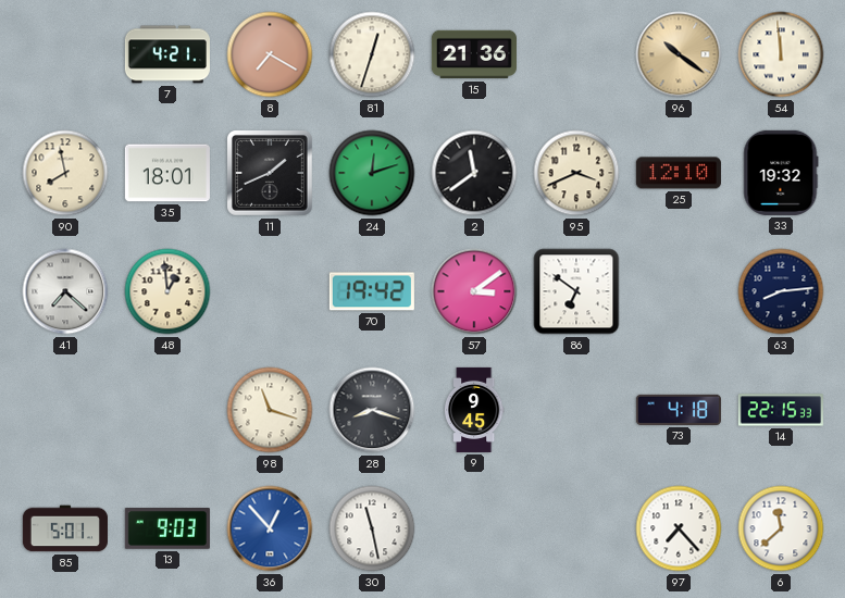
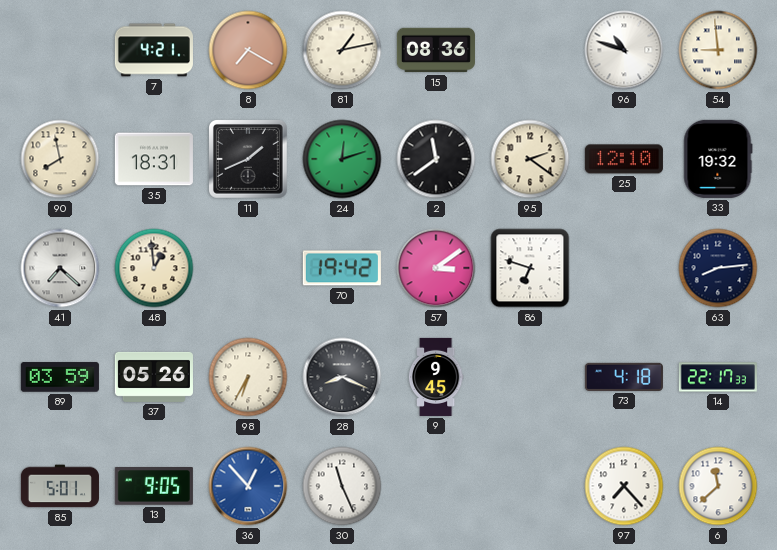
81: 12:33 -> 1:13 (342, 50)
15: 21:36 -> 08:36 (436, 50)
96: 10:21 -> 10:48 (624, 50)
96 dial: champagne -> white (624, 50)
54: 11:59 -> 8:59 (718, 50)
35: 18:01 -> 18:31 (154, 159)
95: 3:41 -> 2:21 (530, 159)
86: 6:51 -> 6:48 (530, 268)
89: none -> 03:59 (60, 377)
37: none -> 05:26 (154, 377)
98: 11:18 -> 6:35 (248, 377)
28: 8:18 -> 8:19 (342, 377)
14: 22:15 -> 22:17 (718, 377)
13: 9:03 -> 9:05 (154, 487)
30: 11:28 -> 11:26 (342, 486)
